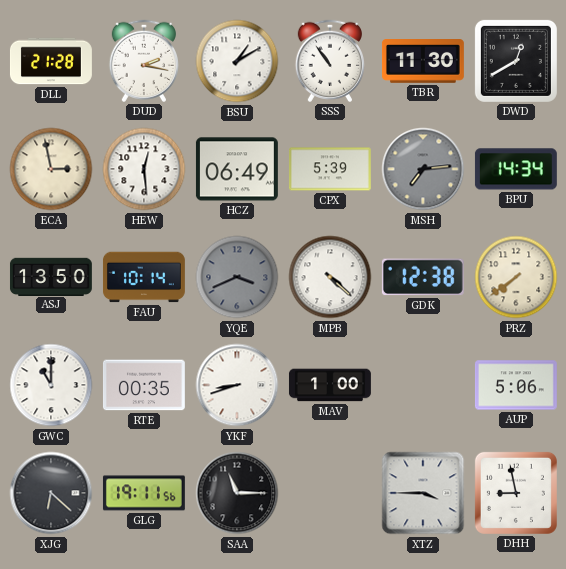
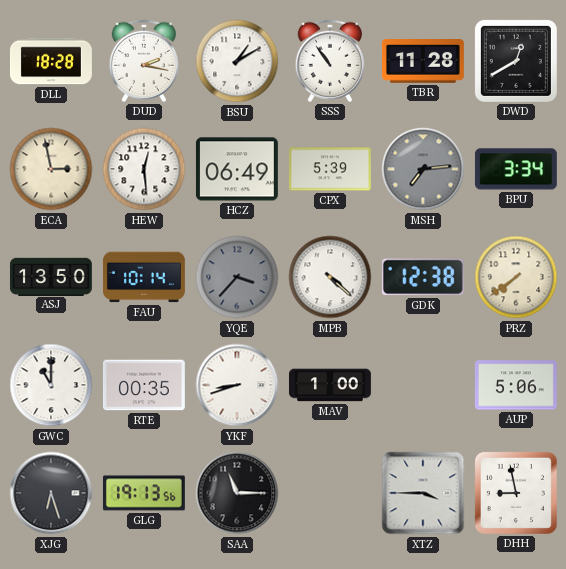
DLL: 21:28 -> 18:28 (51, 61)
TBR: 11:30 -> 11:28 (423, 61)
BPU: 14:34 -> 3:34 (516, 169)
YQE: 3:41 -> 3:37 (237, 277)
XJG: 6:22 -> 6:27 (51, 493)
GLG: 19:11 -> 19:13 (144, 493)
